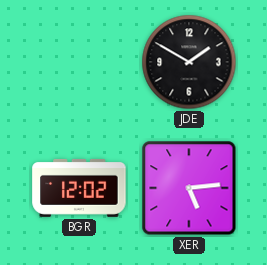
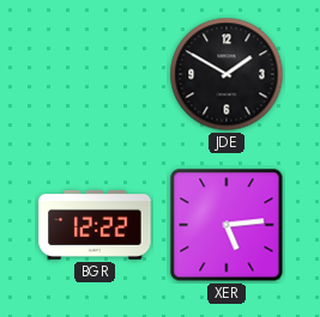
BGR: 12:02 -> 12:22 (95, 225)
